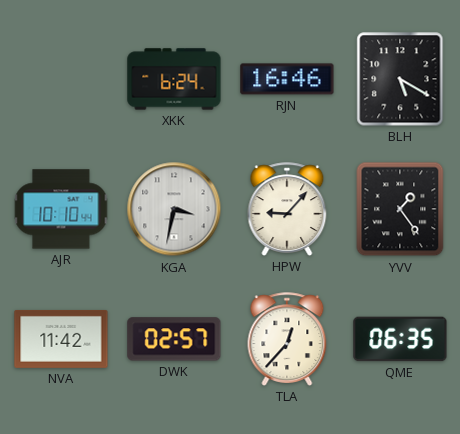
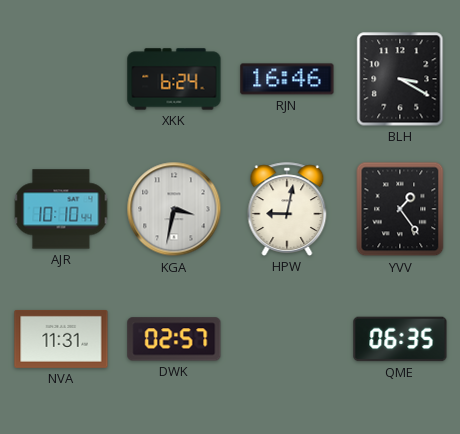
BLH: 5:20 -> 3:20 (400, 79)
HPW: 9:07 -> 9:02 (287, 209)
NVA: 11:42 -> 11:31 (61, 339)
TLA: 12:37 -> none (287, 339)
